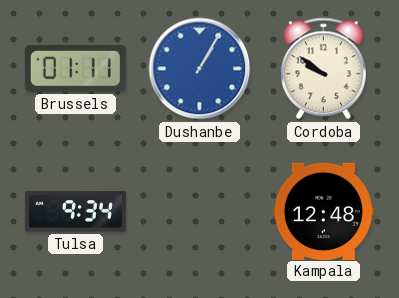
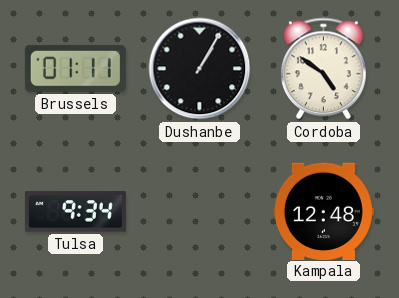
Dushanbe dial: blue -> black (200, 69)
Cordoba: 9:51 -> 4:51 (324, 69)
